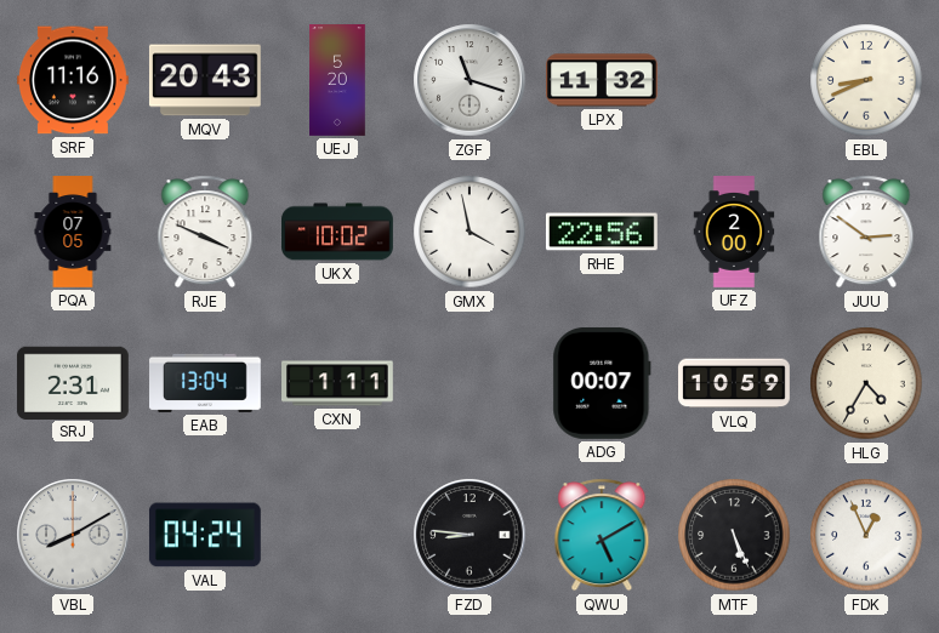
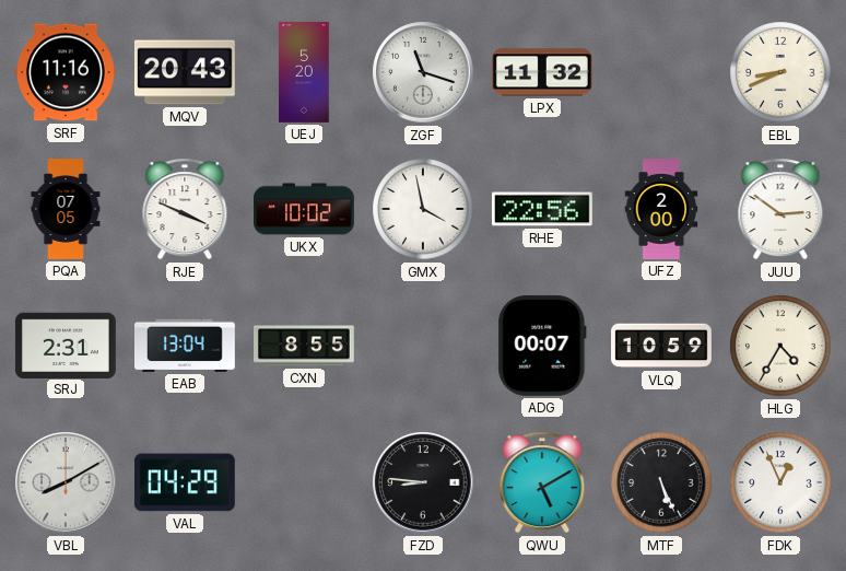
CXN: 1:11 -> 8:55 (305, 346)
VAL: 04:24 -> 04:29 (185, 482)
